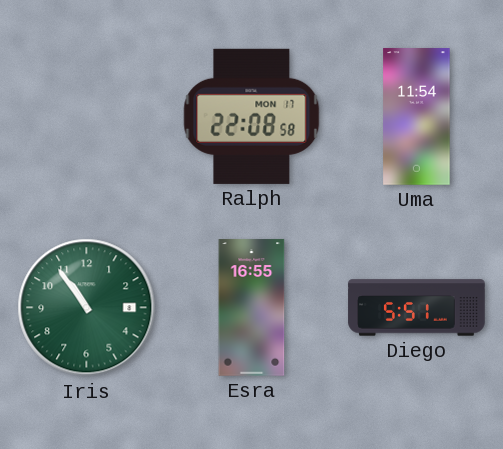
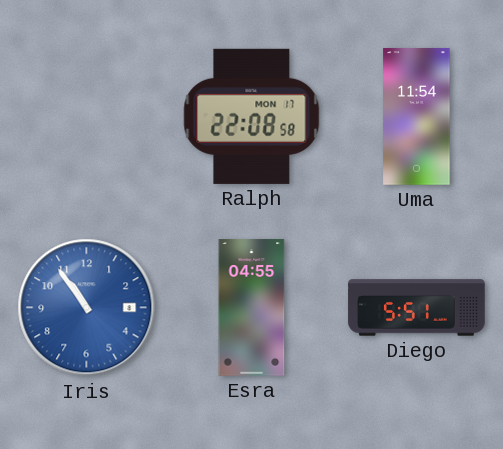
Iris dial: green -> blue (87, 308)
Esra: 16:55 -> 04:55 (252, 308)
